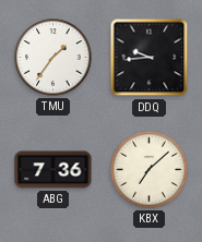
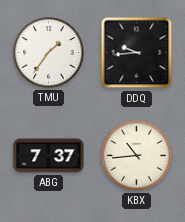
ABG: 7:36 -> 7:37 (49, 156)
KBX: 7:08 -> 10:44 (137, 156)
